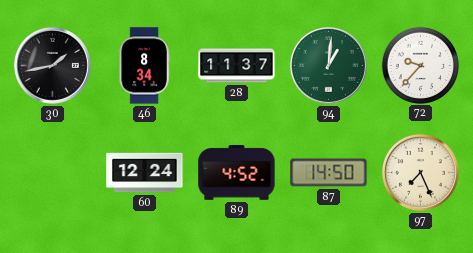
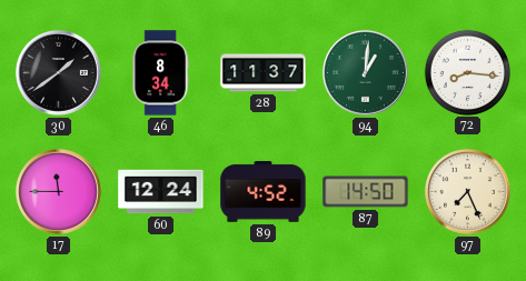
30: 1:43 -> 1:39 (58, 72)
72: 9:37 -> 8:16 (467, 72)
17: none -> 11:45 (58, 191)
